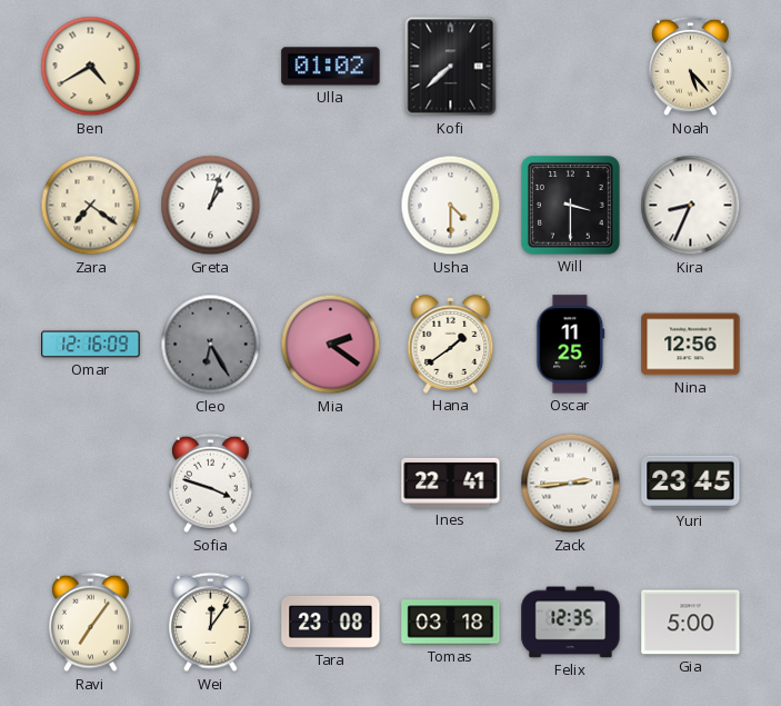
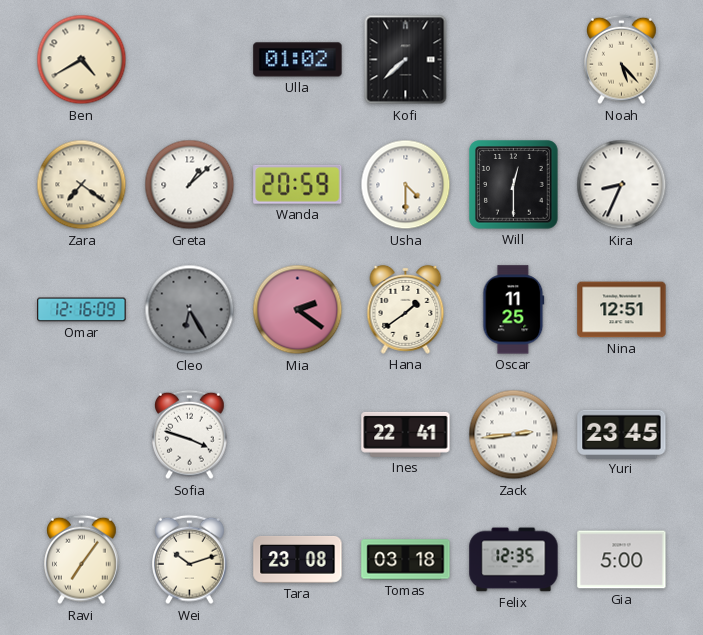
Greta: 1:03 -> 1:08 (190, 185)
Wanda: none -> 20:59 (298, 184)
Will: 3:30 -> 12:30 (514, 185)
Nina: 12:56 -> 12:51 (622, 310)
Wei: 12:06 -> 10:12 (190, 560)
